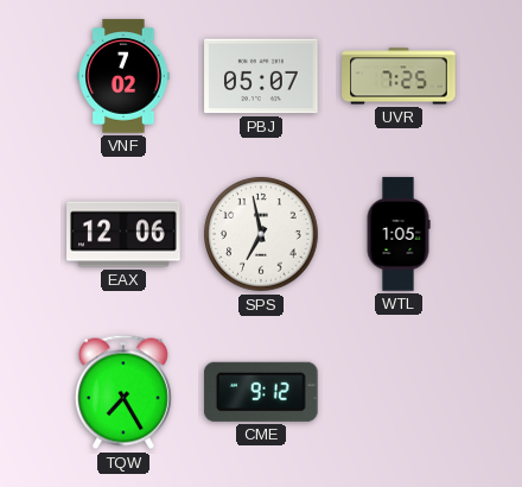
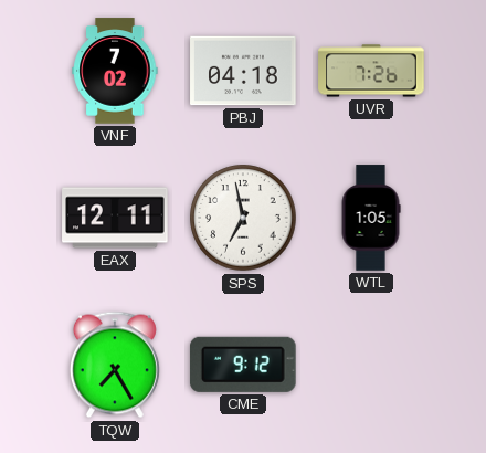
PBJ: 05:07 -> 04:18 (243, 71)
UVR: 7:25 -> 7:26 (371, 71)
EAX: 12:06 -> 12:11 (115, 218)
